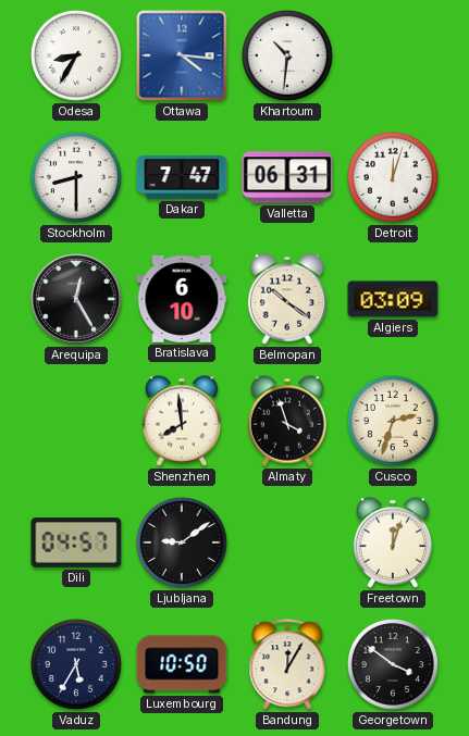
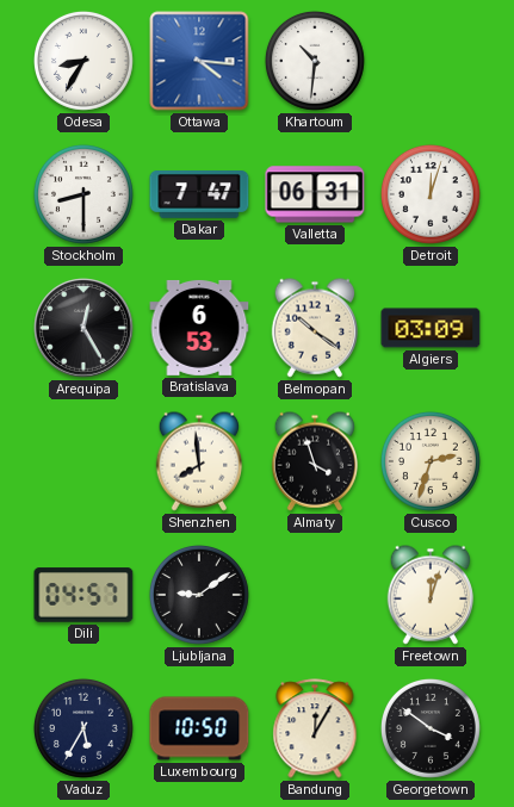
Bratislava: 6:10 -> 6:53 (199, 328)
